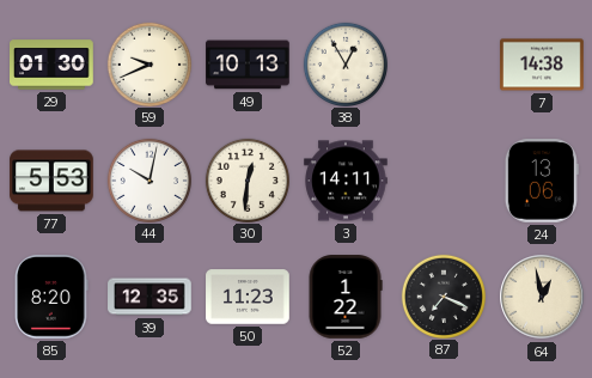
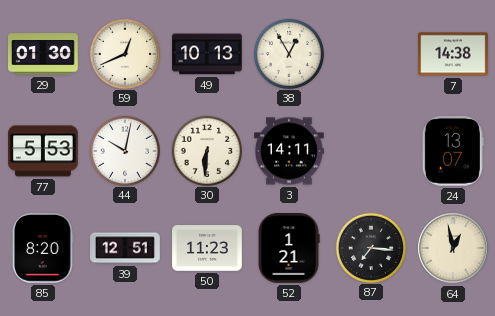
59: 9:41 -> 12:41 (124, 53)
30: 12:31 -> 6:31 (206, 150)
24: 13:06 -> 13:07 (453, 152)
39: 12:35 -> 12:51 (125, 248)
52: 1:22 -> 1:21 (289, 248)
87: 7:19 -> 7:16 (370, 247)
